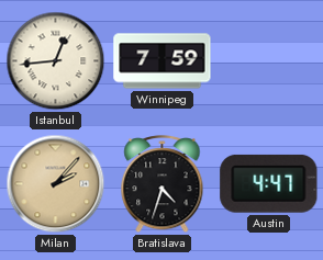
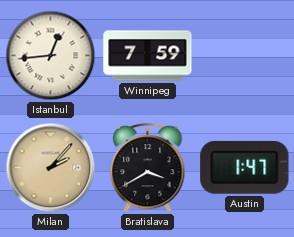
Bratislava: 4:33 -> 3:40 (148, 169)
Austin: 4:47 -> 1:47 (245, 167)
